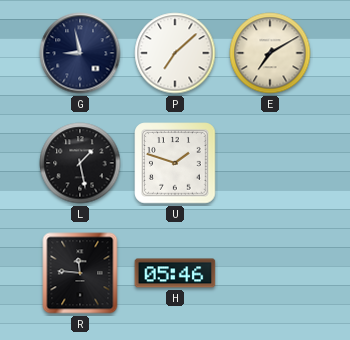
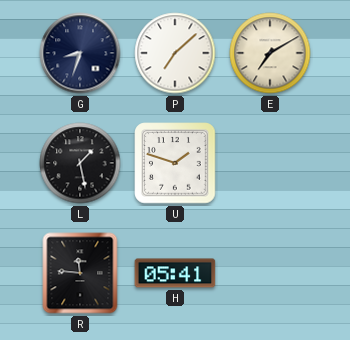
G: 8:58 -> 8:33 (80, 53)
H: 05:46 -> 05:41 (175, 273)
